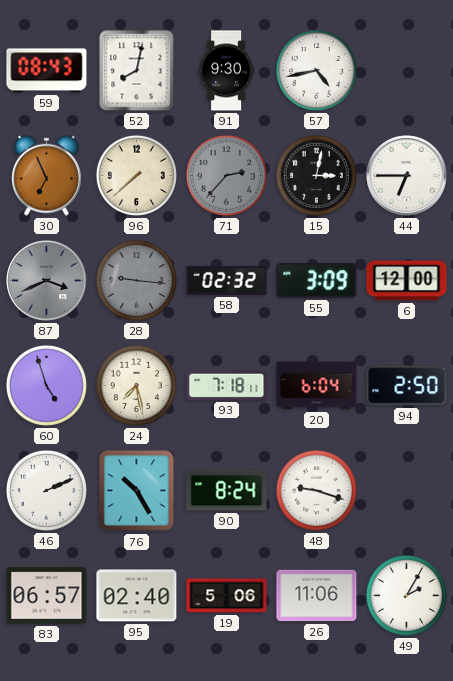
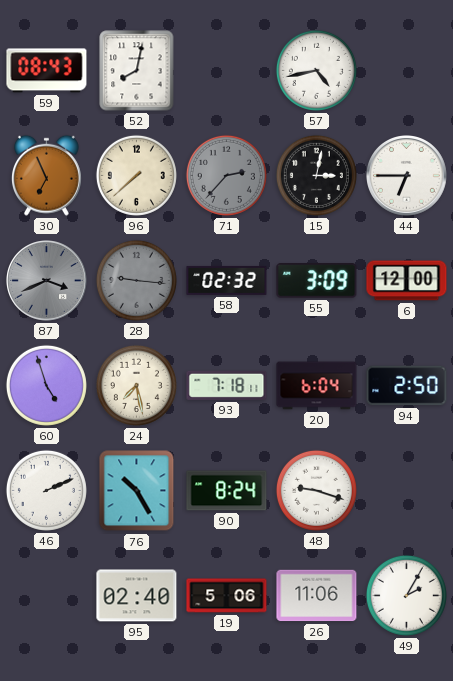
91: 9:30 -> none (226, 71)
83: 06:57 -> none (47, 596)
